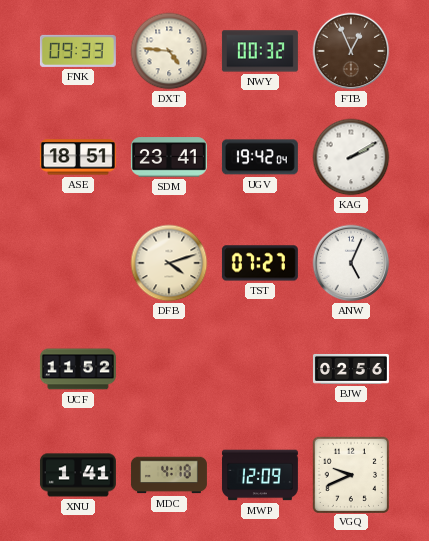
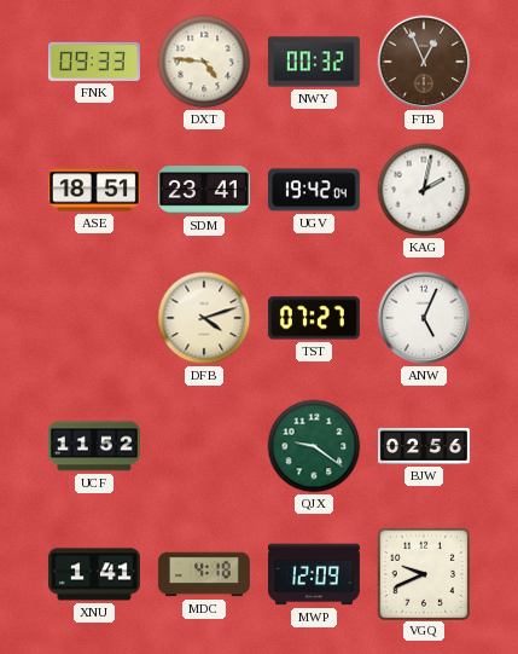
KAG: 2:10 -> 2:02 (424, 190)
QJX: none -> 9:21 (314, 446)
